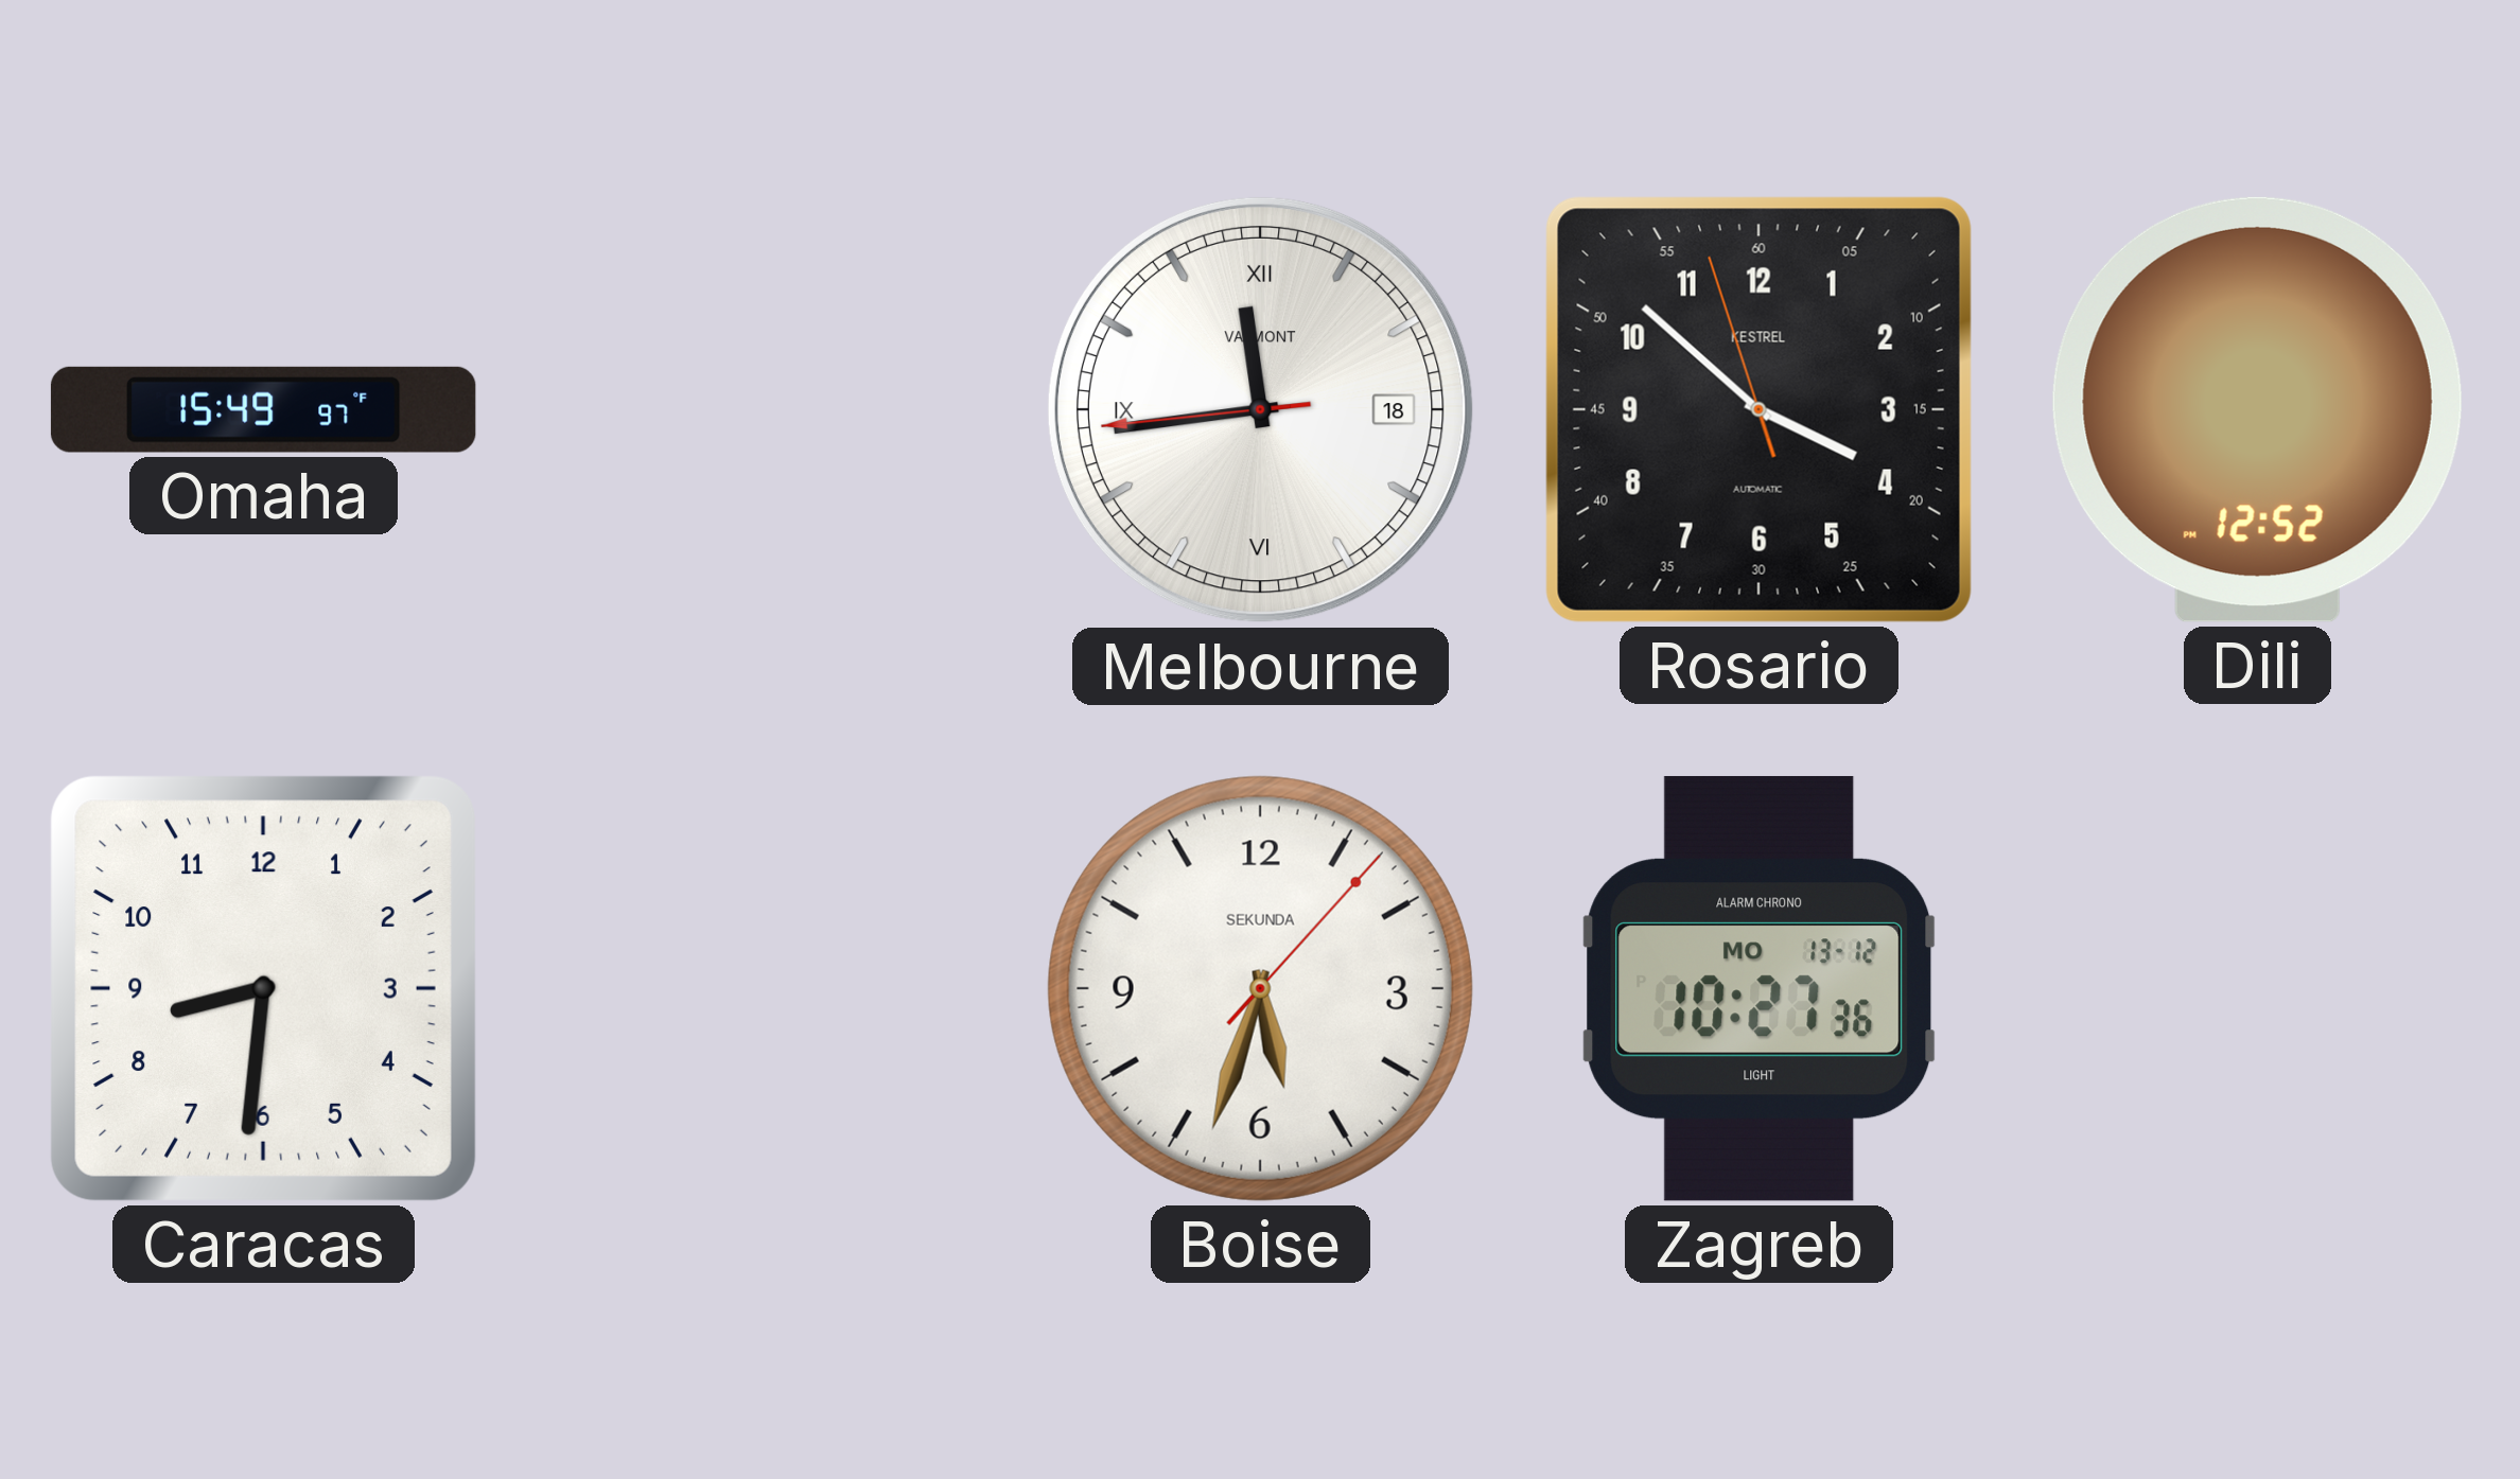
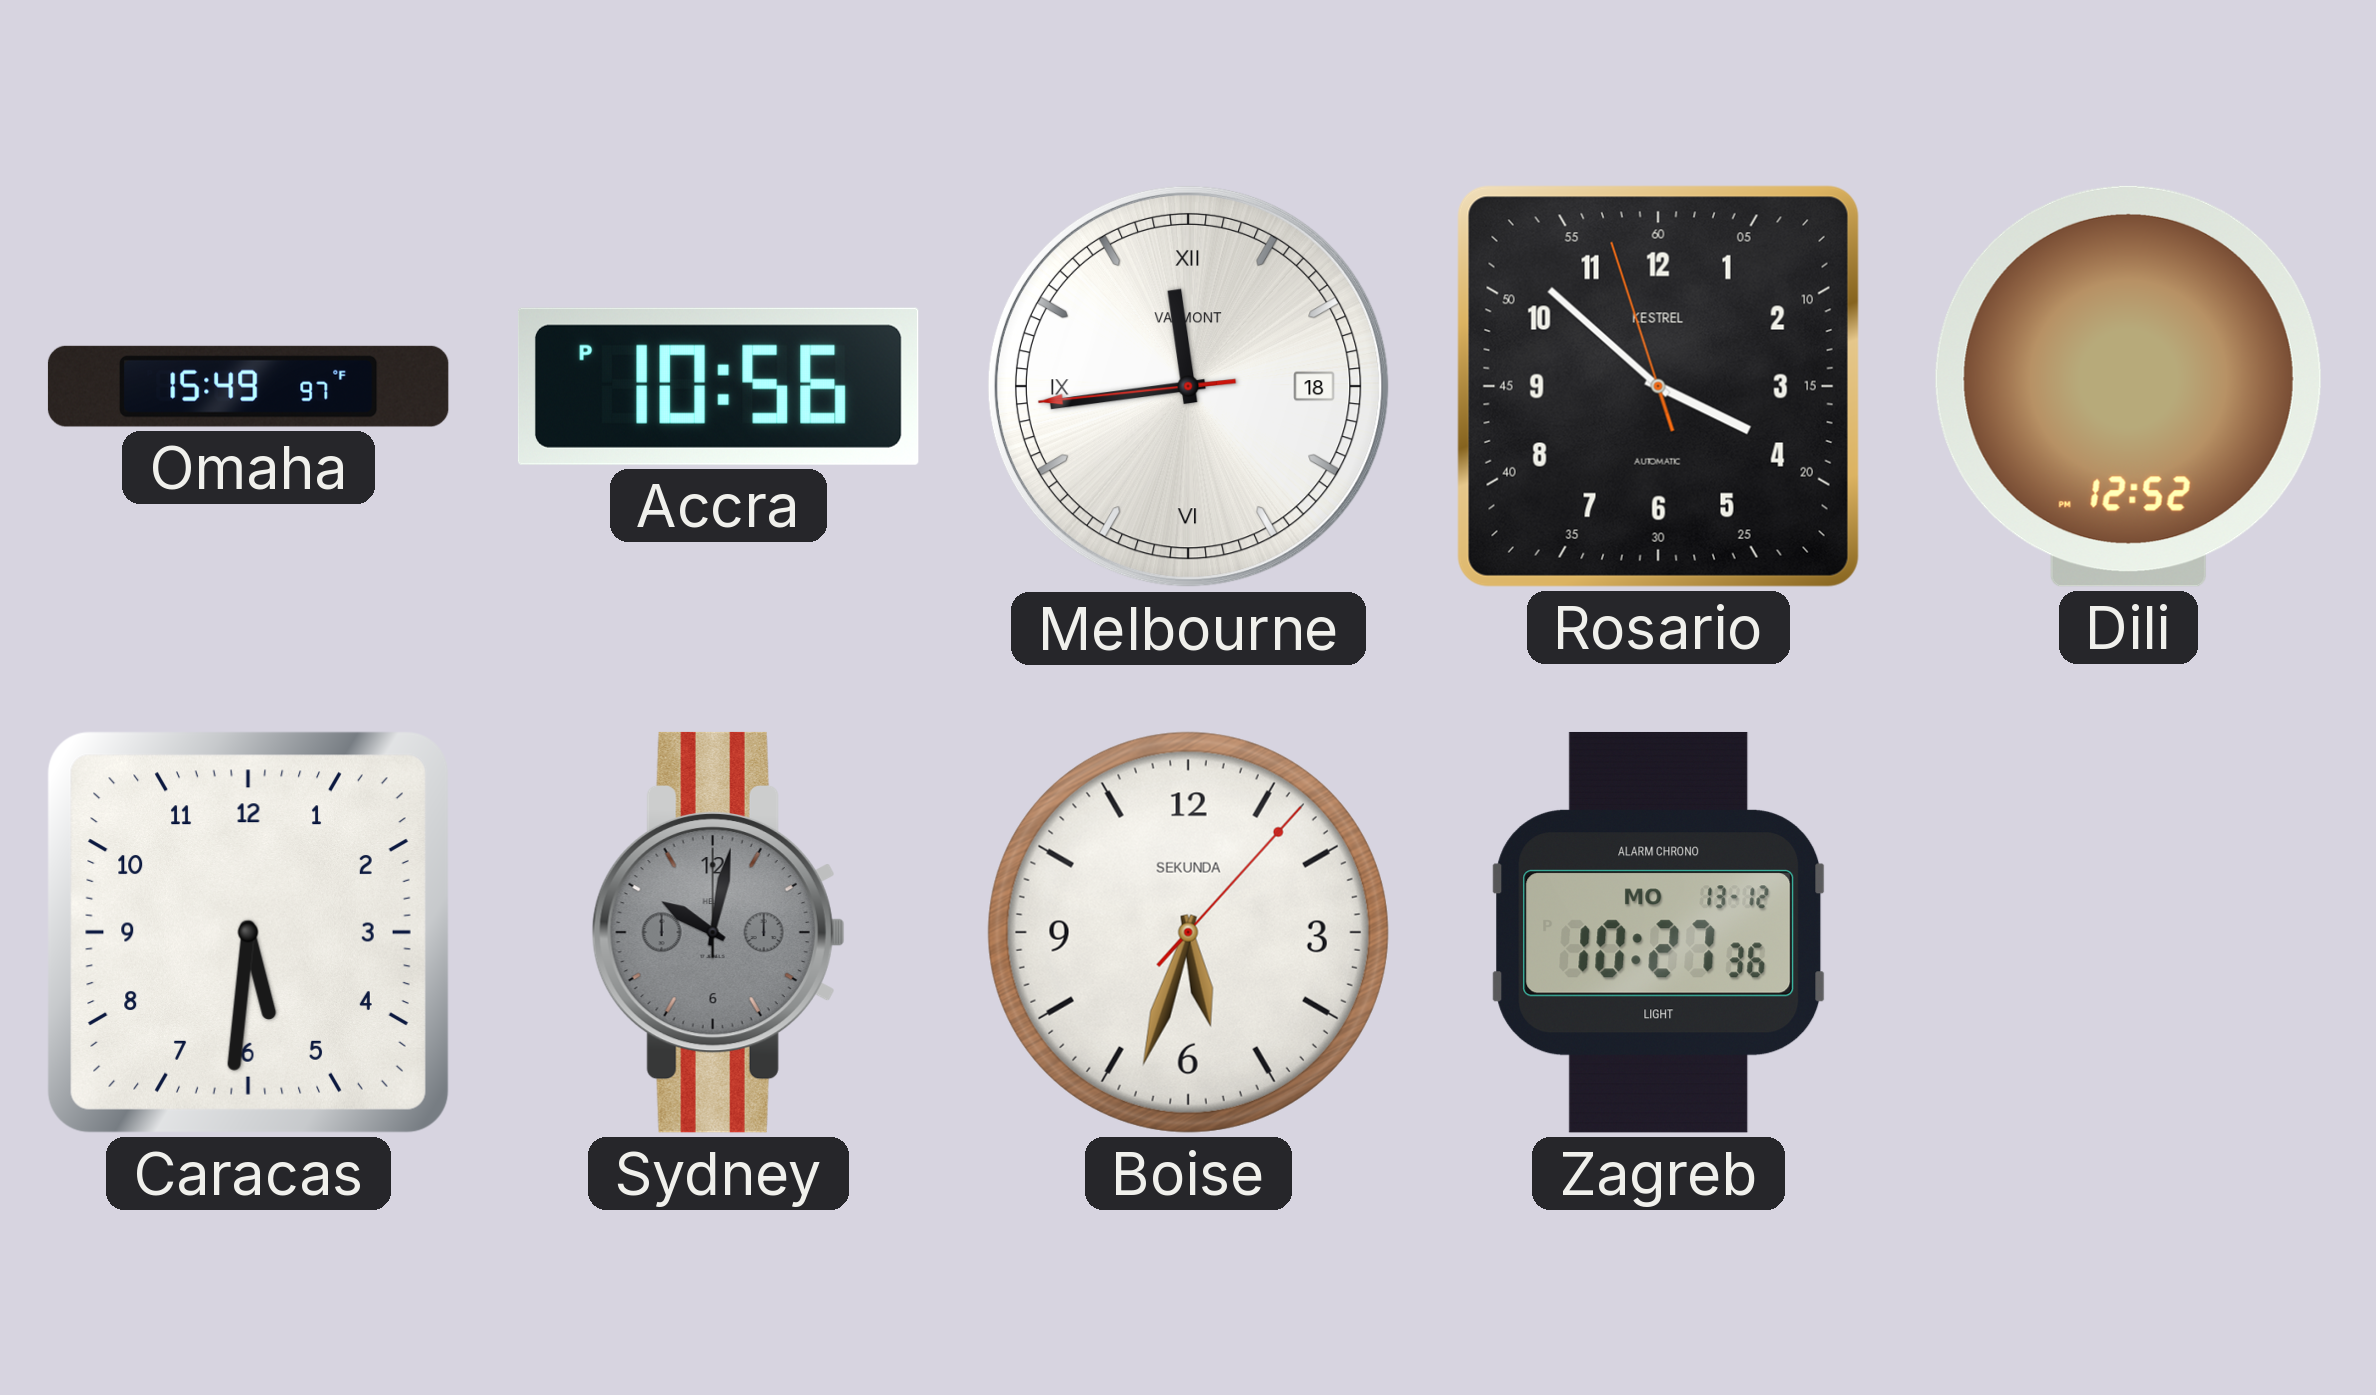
Accra: none -> 10:56 (718, 386)
Caracas: 8:31 -> 5:31 (248, 932)
Sydney: none -> 10:02 (718, 932)
